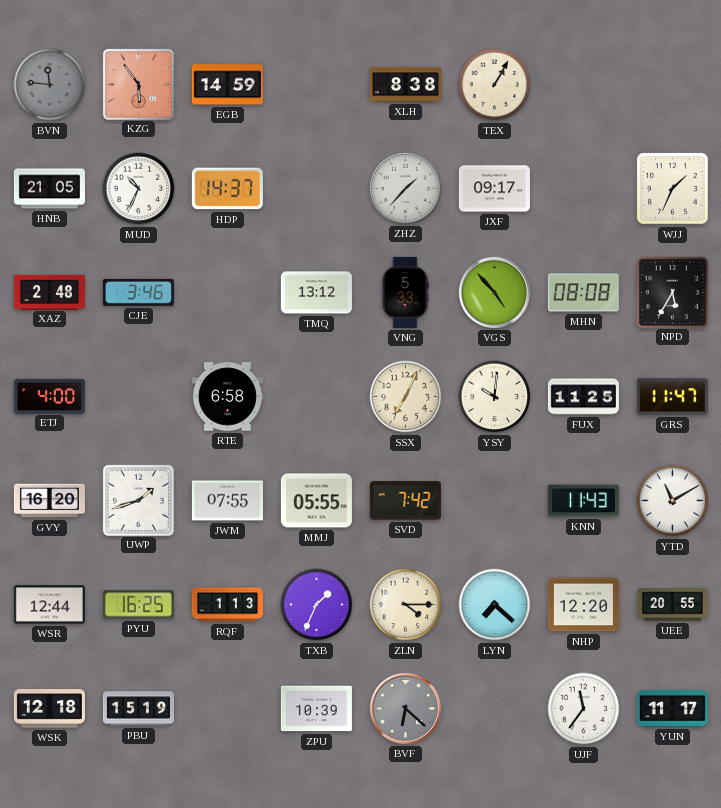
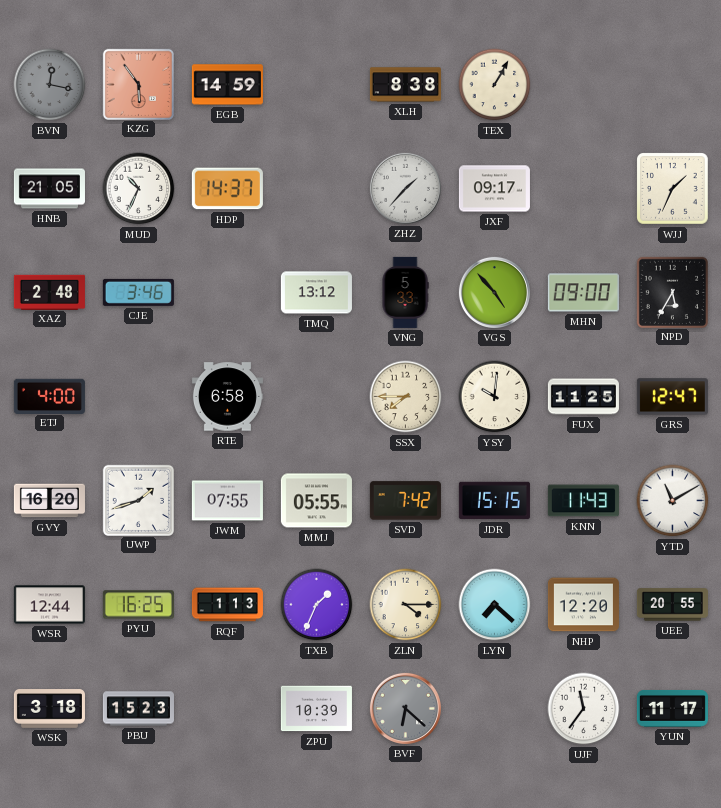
BVN: 11:46 -> 12:17 (50, 85)
MHN: 08:08 -> 09:00 (583, 293)
SSX: 7:04 -> 7:45 (406, 397)
GRS: 11:47 -> 12:47 (672, 397)
JDR: none -> 15:15 (494, 501)
WSK: 12:18 -> 3:18 (49, 709)
PBU: 15:19 -> 15:23 (138, 709)
